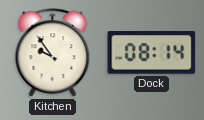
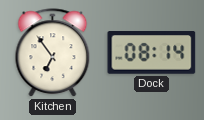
Kitchen: 9:54 -> 6:54 (53, 53)
